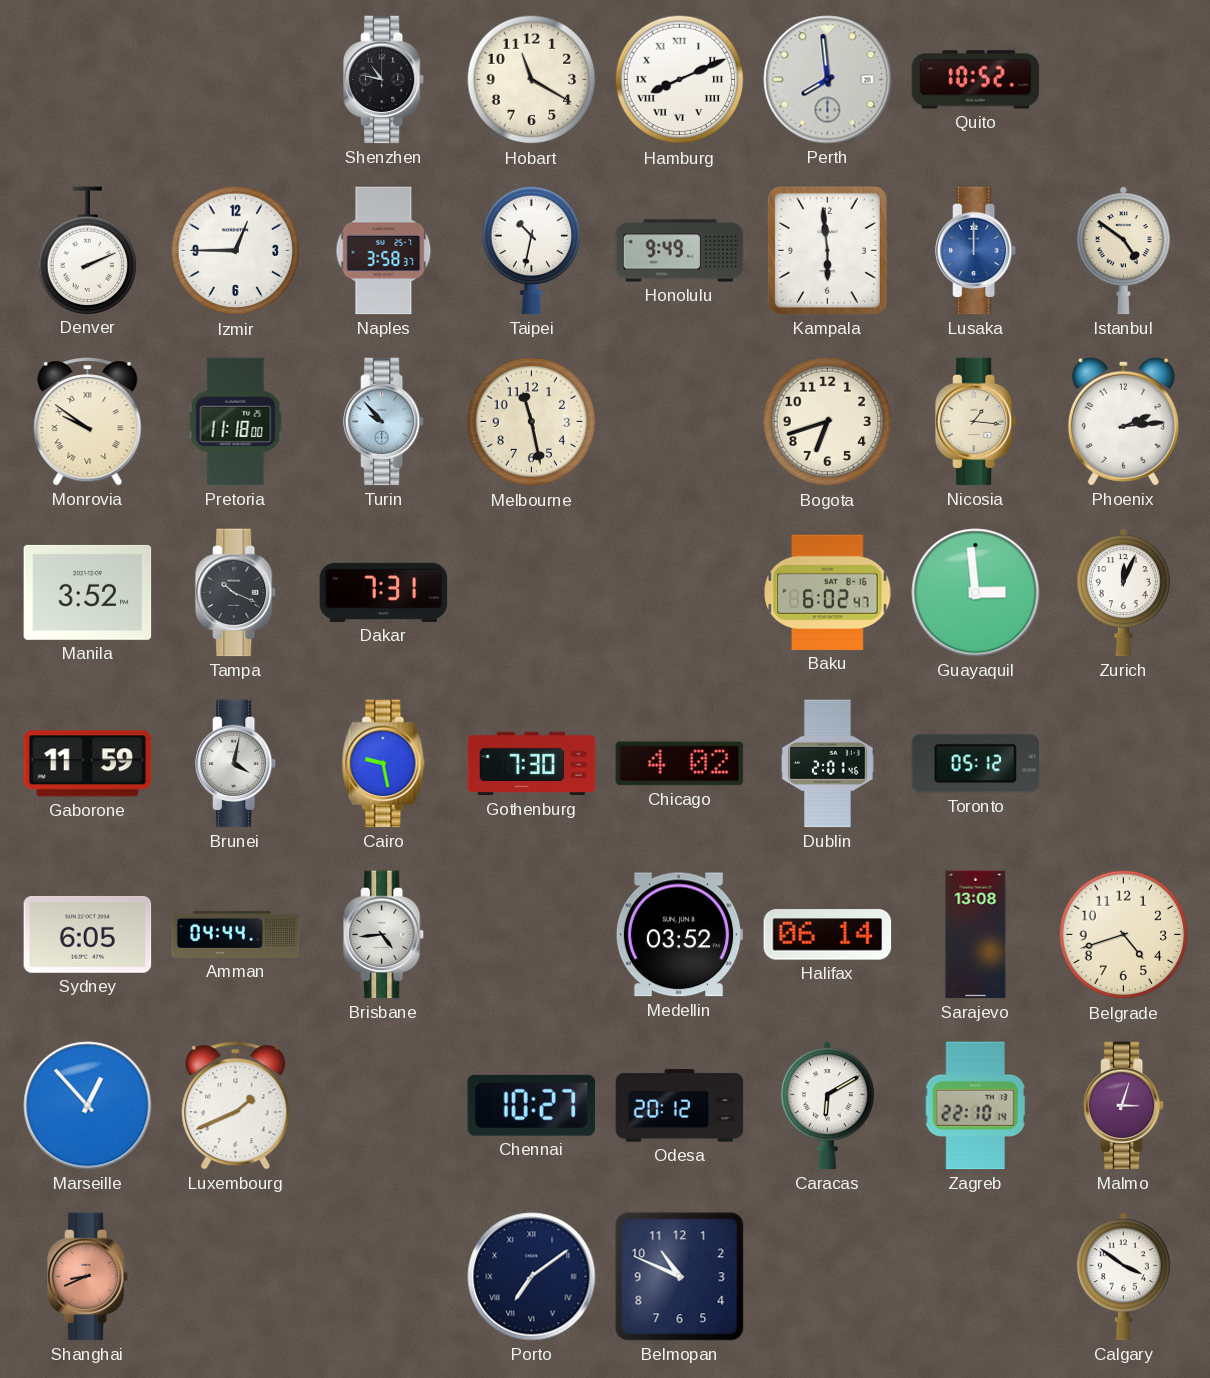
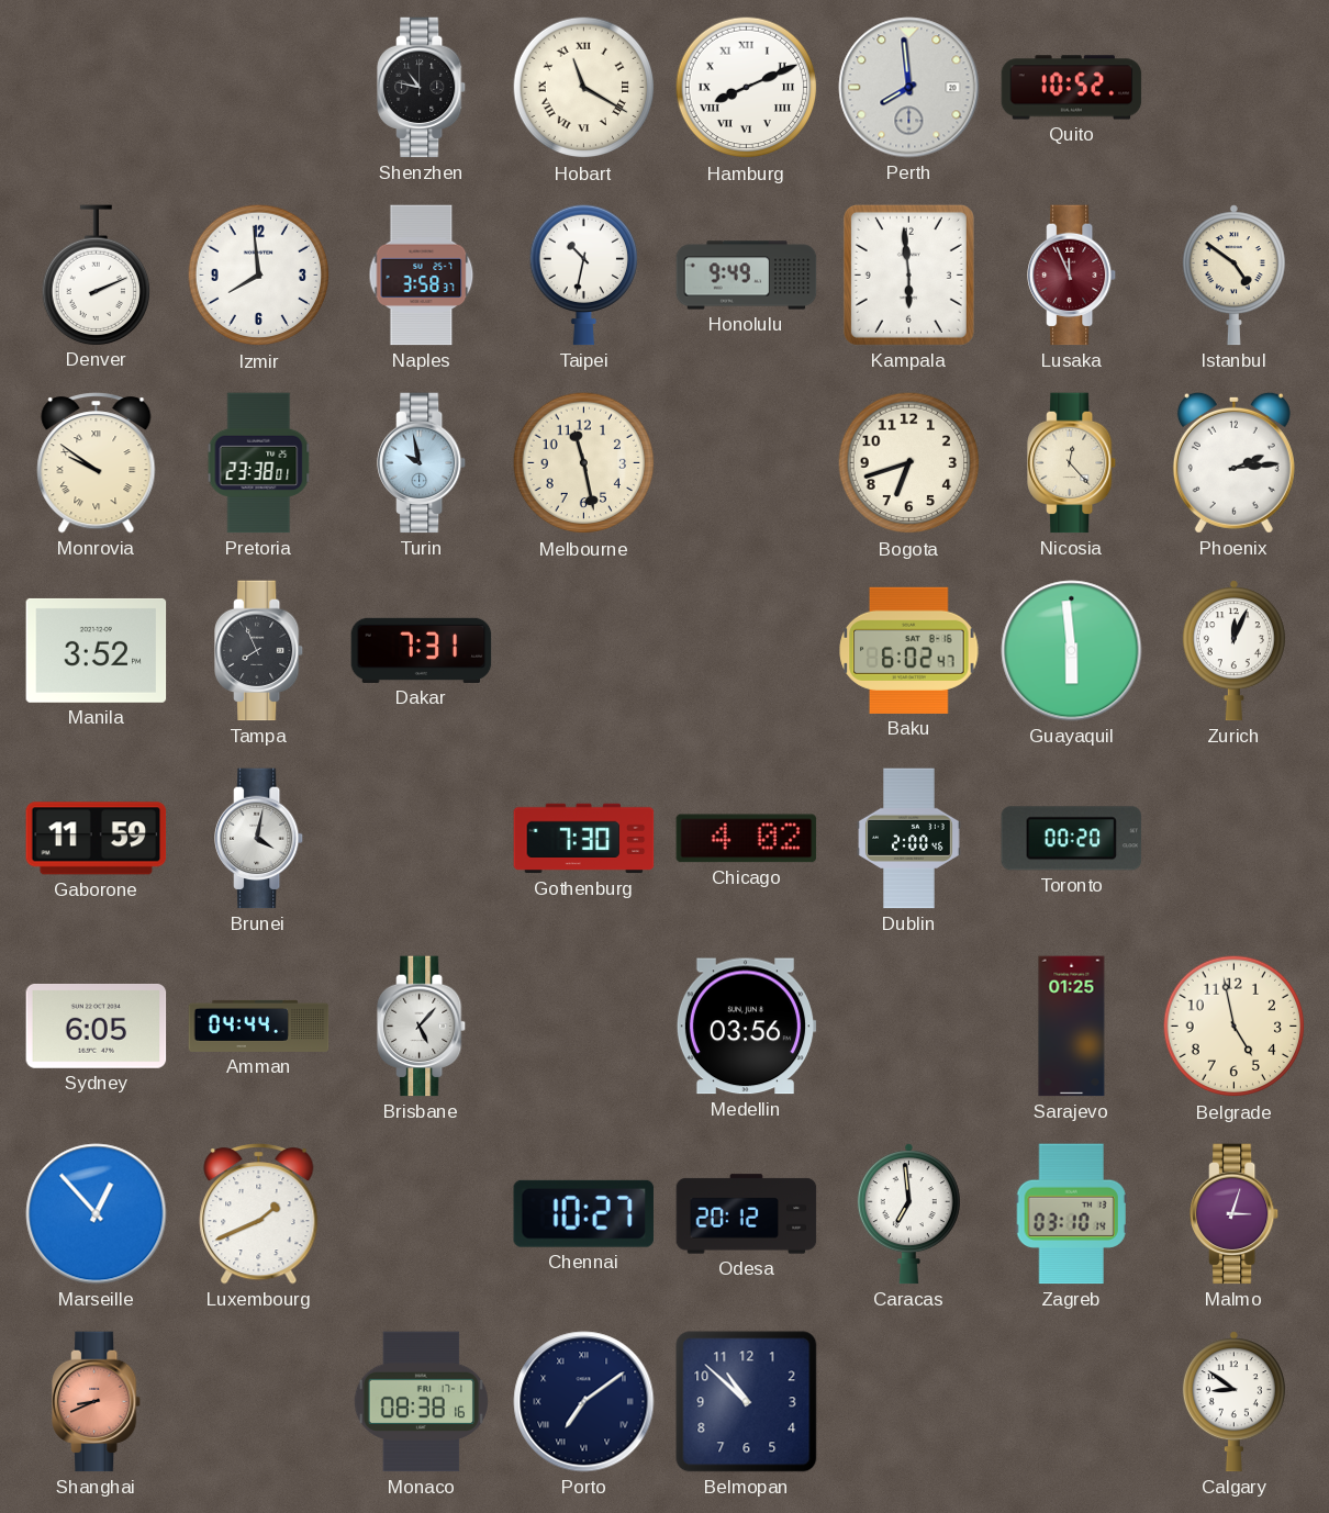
Hobart numerals: Arabic -> Roman (584, 88)
Izmir: 12:45 -> 7:59 (259, 276)
Lusaka: 12:00 -> 11:56 (1073, 276)
Lusaka dial: blue -> burgundy (1073, 276)
Pretoria: 11:18 -> 23:38 (259, 463)
Turin: 9:53 -> 9:58 (423, 463)
Nicosia: 1:16 -> 12:23 (1073, 463)
Tampa: 10:19 -> 7:56 (260, 651)
Guayaquil: 2:59 -> 5:59 (1072, 651)
Cairo: 9:28 -> none (384, 764)
Dublin: 2:01 -> 2:00 (909, 839)
Toronto: 05:12 -> 00:20 (1072, 839)
Brisbane: 4:44 -> 5:07 (423, 1027)
Medellin: 03:52 -> 03:56 (746, 1027)
Halifax: 06:14 -> none (828, 935)
Sarajevo: 13:08 -> 01:25 (1072, 1027)
Belgrade: 4:42 -> 4:58 (1235, 1027)
Caracas: 6:10 -> 6:59 (908, 1214)
Zagreb: 22:10 -> 03:10 (1071, 1214)
Monaco: none -> 08:38 (421, 1402)
Belmopan: 10:49 -> 10:52 (747, 1402)
Calgary: 3:51 -> 8:51 (1233, 1402)
